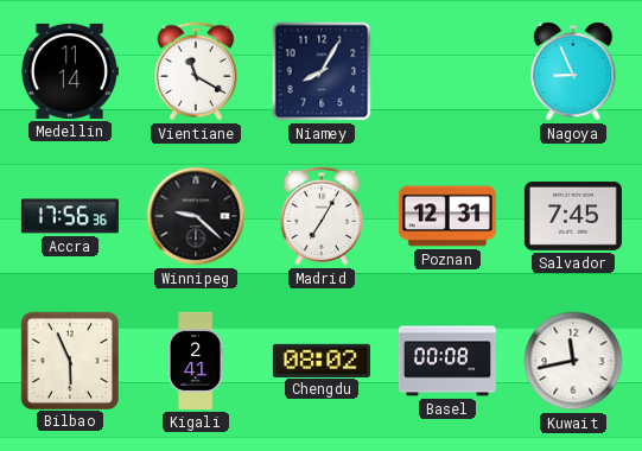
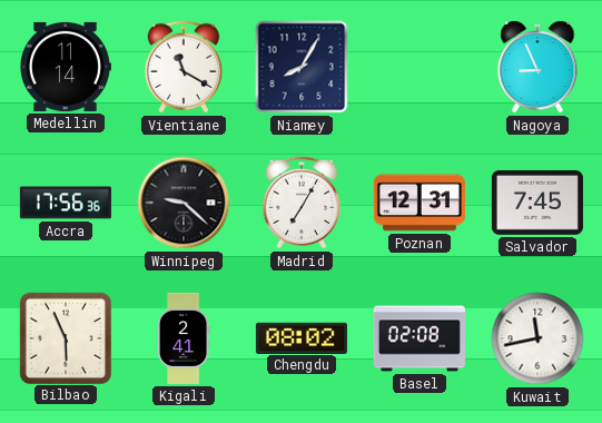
Basel: 00:08 -> 02:08 (420, 338)
